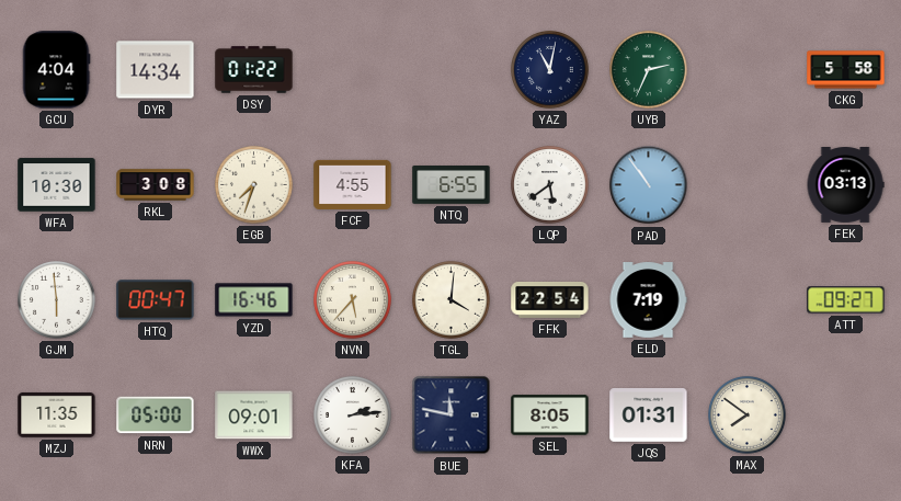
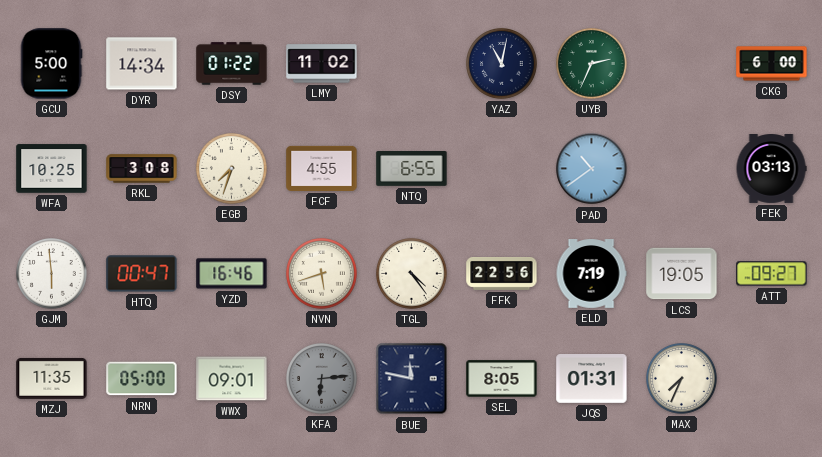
GCU: 4:04 -> 5:00 (51, 64)
LMY: none -> 11:02 (322, 64)
CKG: 5:58 -> 6:00 (772, 64)
WFA: 10:30 -> 10:25 (52, 169)
LQP: 5:39 -> none (550, 185)
PAD: 10:54 -> 10:39 (592, 169)
NVN: 5:37 -> 5:42 (322, 274)
TGL: 4:01 -> 4:24 (412, 274)
FFK: 22:54 -> 22:56 (502, 274)
LCS: none -> 19:05 (682, 274)
KFA: 2:14 -> 6:14 (322, 379)
KFA dial: white -> grey (322, 379)
MAX: 7:51 -> 7:34 (682, 379)
